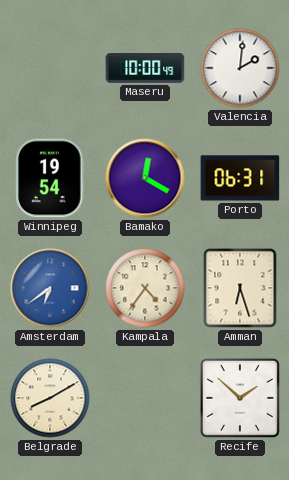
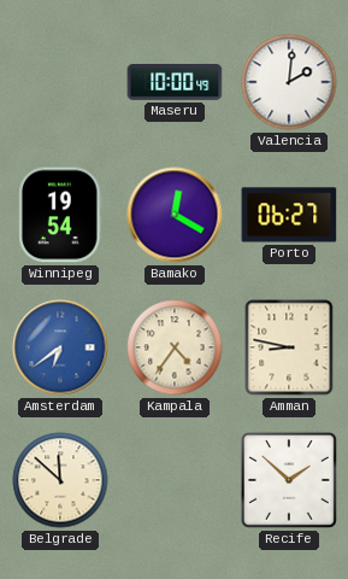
Porto: 06:31 -> 06:27 (289, 215)
Amman: 6:27 -> 8:47 (289, 347)
Belgrade: 8:10 -> 11:52 (60, 480)
